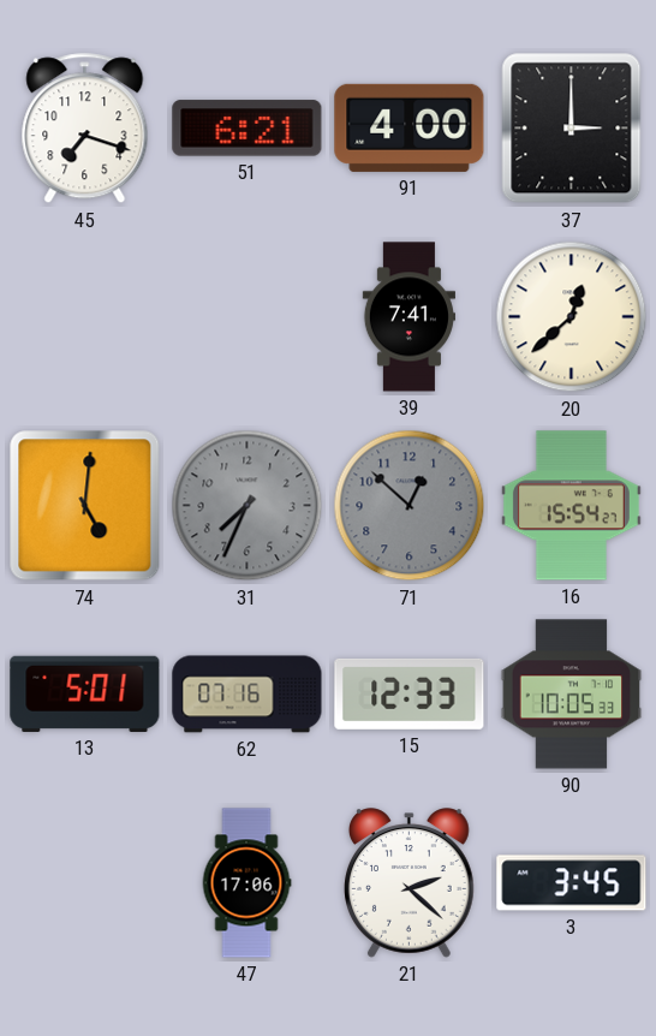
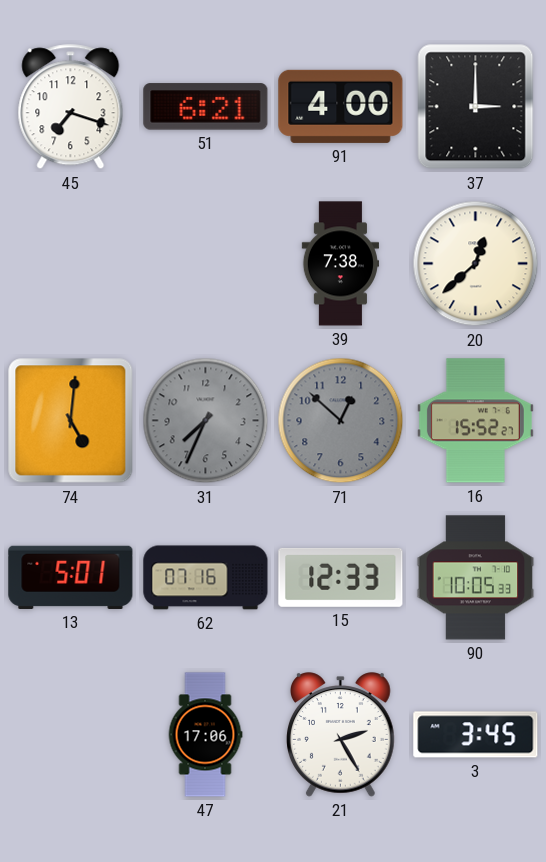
39: 7:41 -> 7:38 (340, 264)
16: 15:54 -> 15:52 (475, 421)
21: 2:22 -> 2:25 (341, 735)
